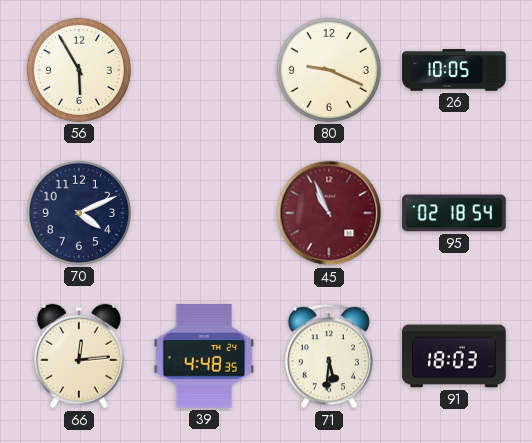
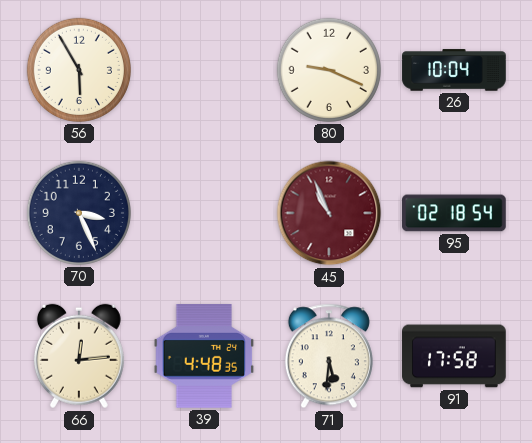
26: 10:05 -> 10:04 (454, 70)
70: 4:11 -> 3:26 (79, 213)
91: 18:03 -> 17:58 (454, 356)
